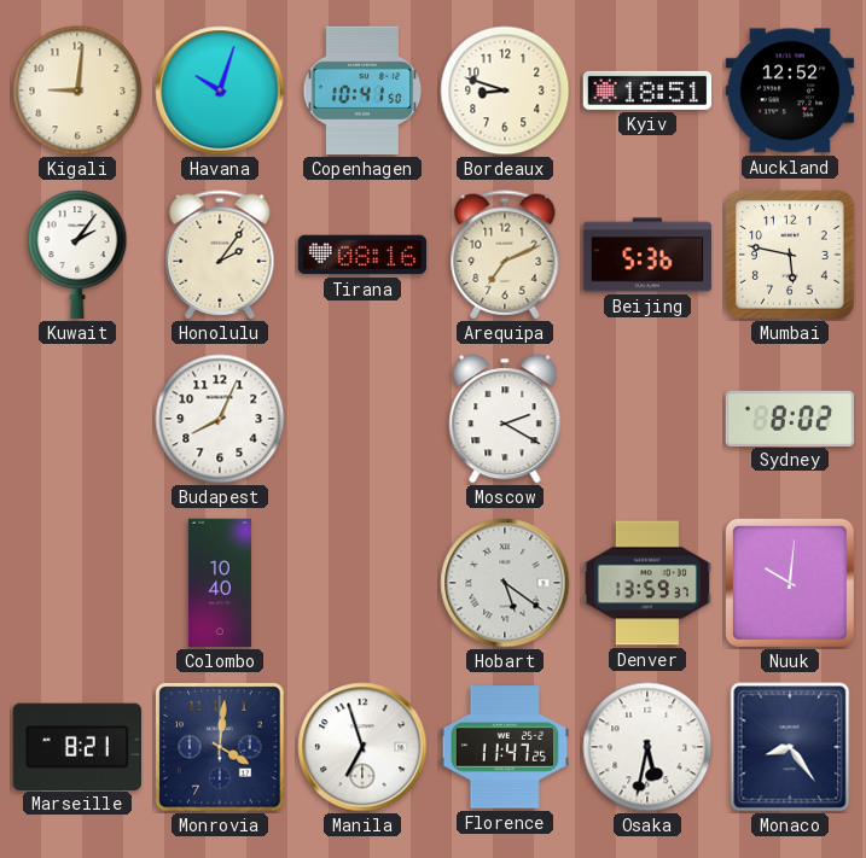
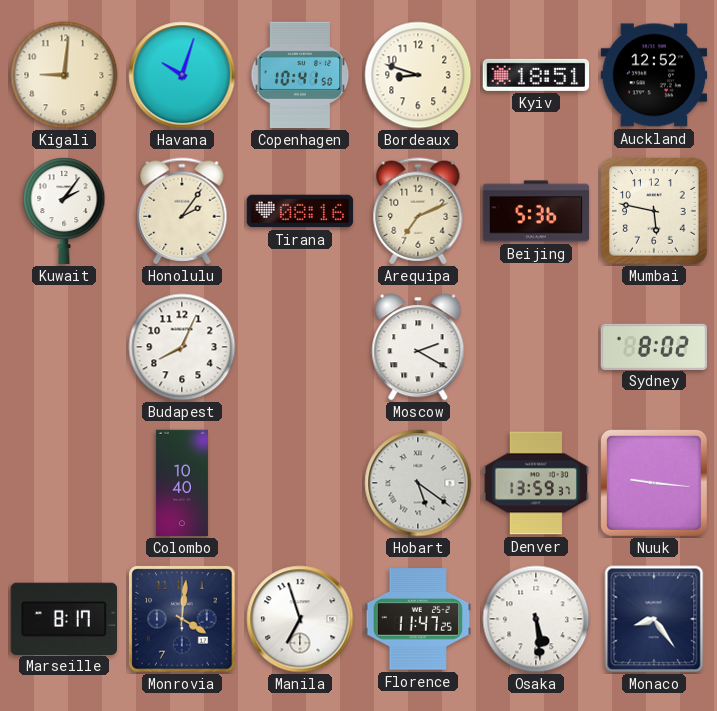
Nuuk: 10:01 -> 9:16 (654, 483)
Marseille: 8:21 -> 8:17 (63, 618)
Osaka: 5:32 -> 5:29 (536, 619)
